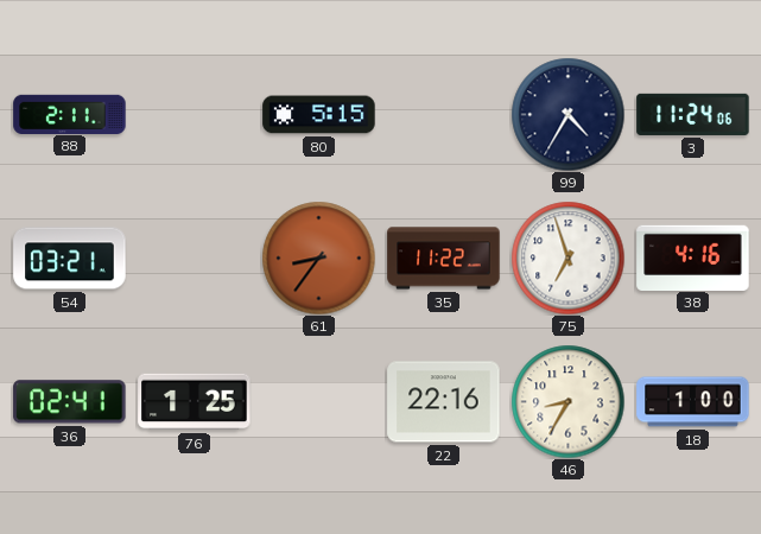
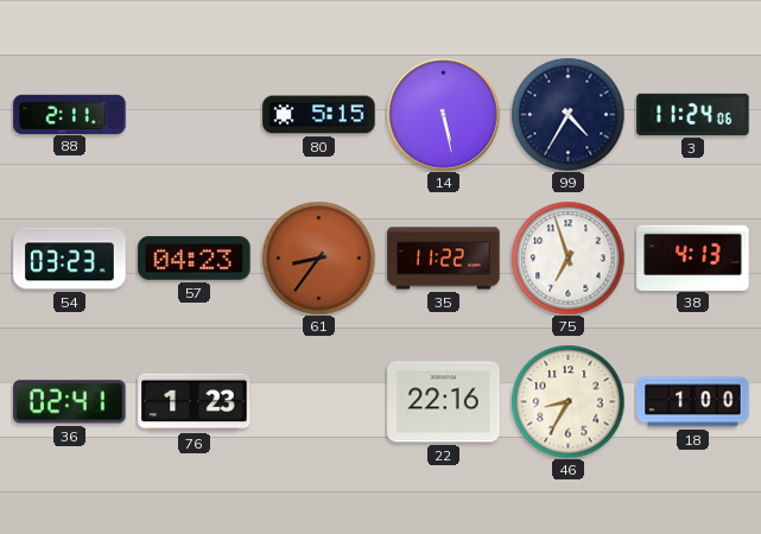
14: none -> 5:28 (444, 115)
54: 03:21 -> 03:23 (70, 259)
57: none -> 04:23 (195, 259)
38: 4:16 -> 4:13 (693, 258)
76: 1:25 -> 1:23 (195, 402)
